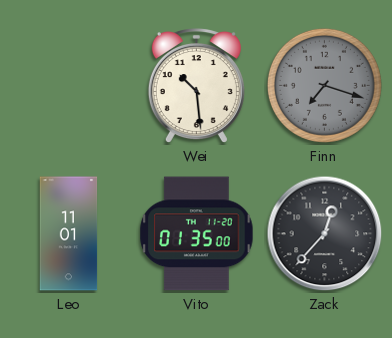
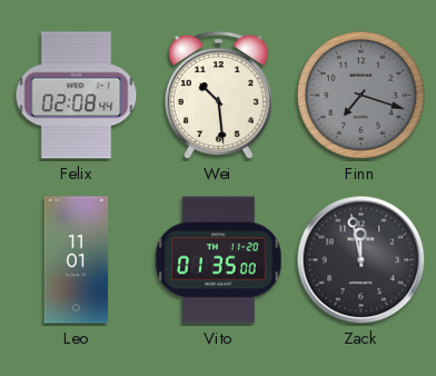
Felix: none -> 02:08 (77, 96)
Zack: 12:37 -> 11:58 (361, 260)
